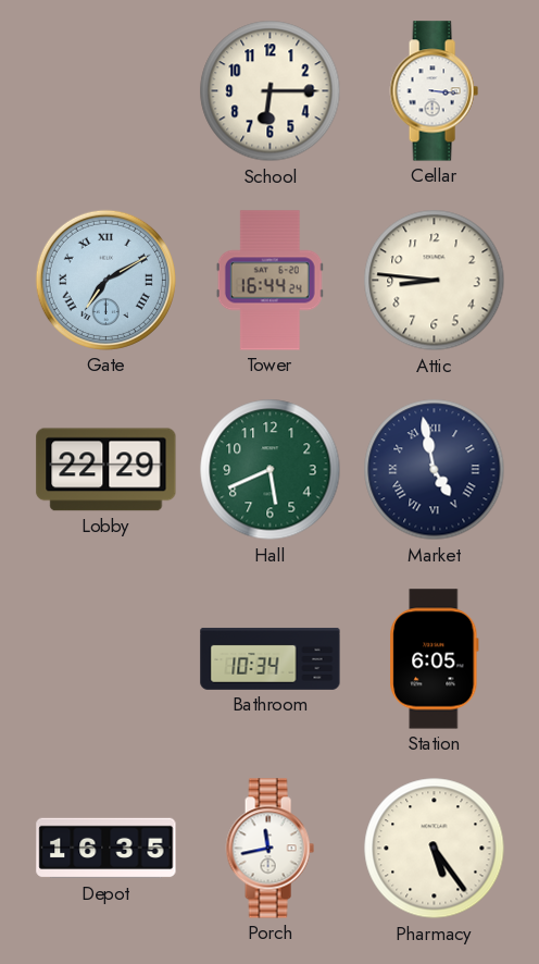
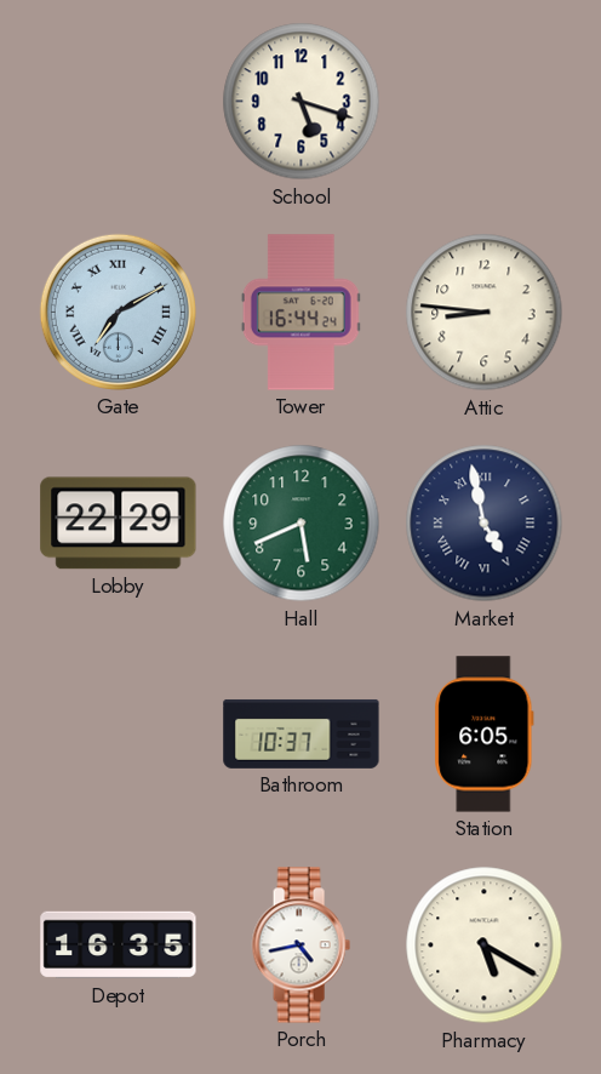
School: 6:15 -> 5:18 (302, 102)
Cellar: 3:16 -> none (434, 91)
Bathroom: 10:34 -> 10:37 (302, 733)
Porch: 11:43 -> 4:43 (300, 946)
Pharmacy: 5:24 -> 5:20 (485, 946)
